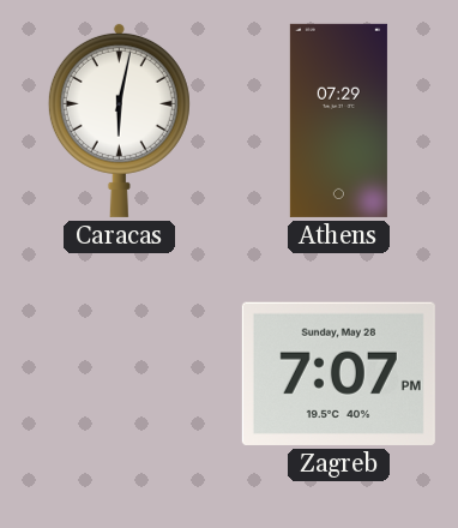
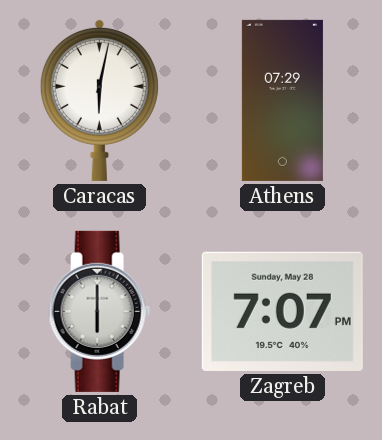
Rabat: none -> 6:00 (100, 311)
